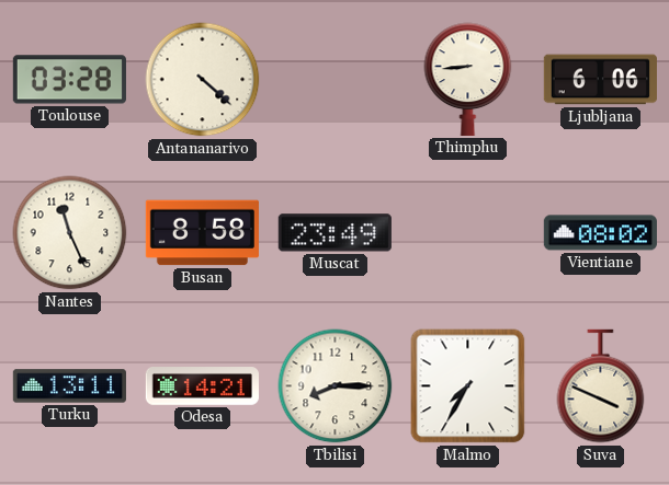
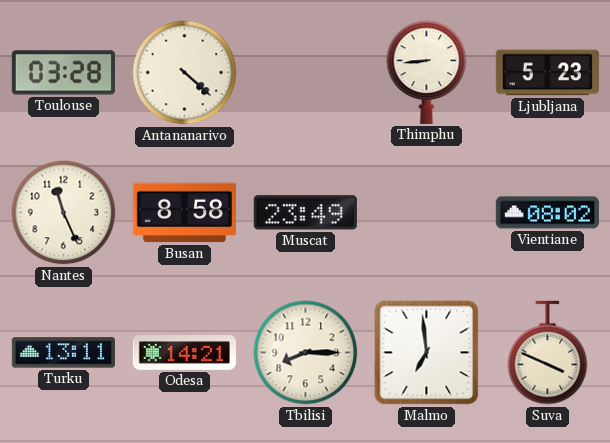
Ljubljana: 6:06 -> 5:23 (547, 73)
Malmo: 7:35 -> 6:59 (427, 353)
